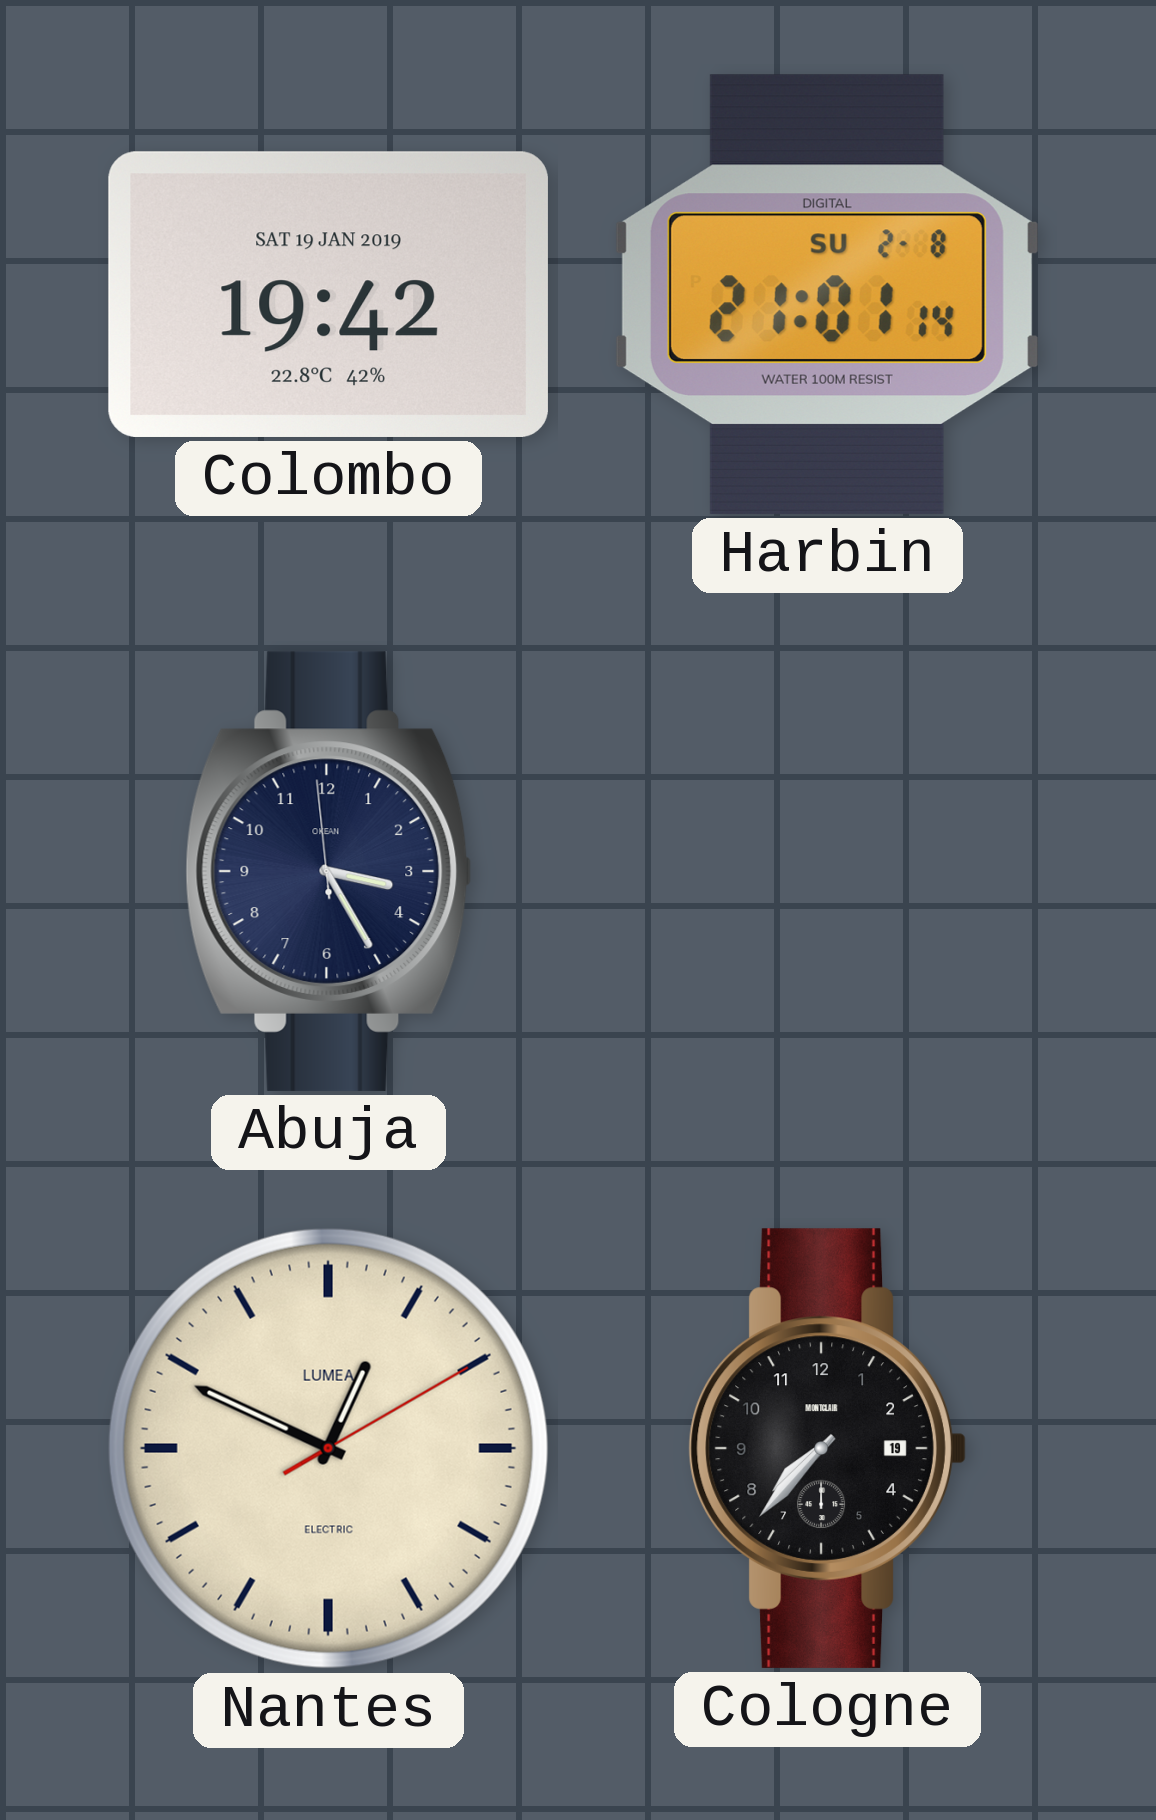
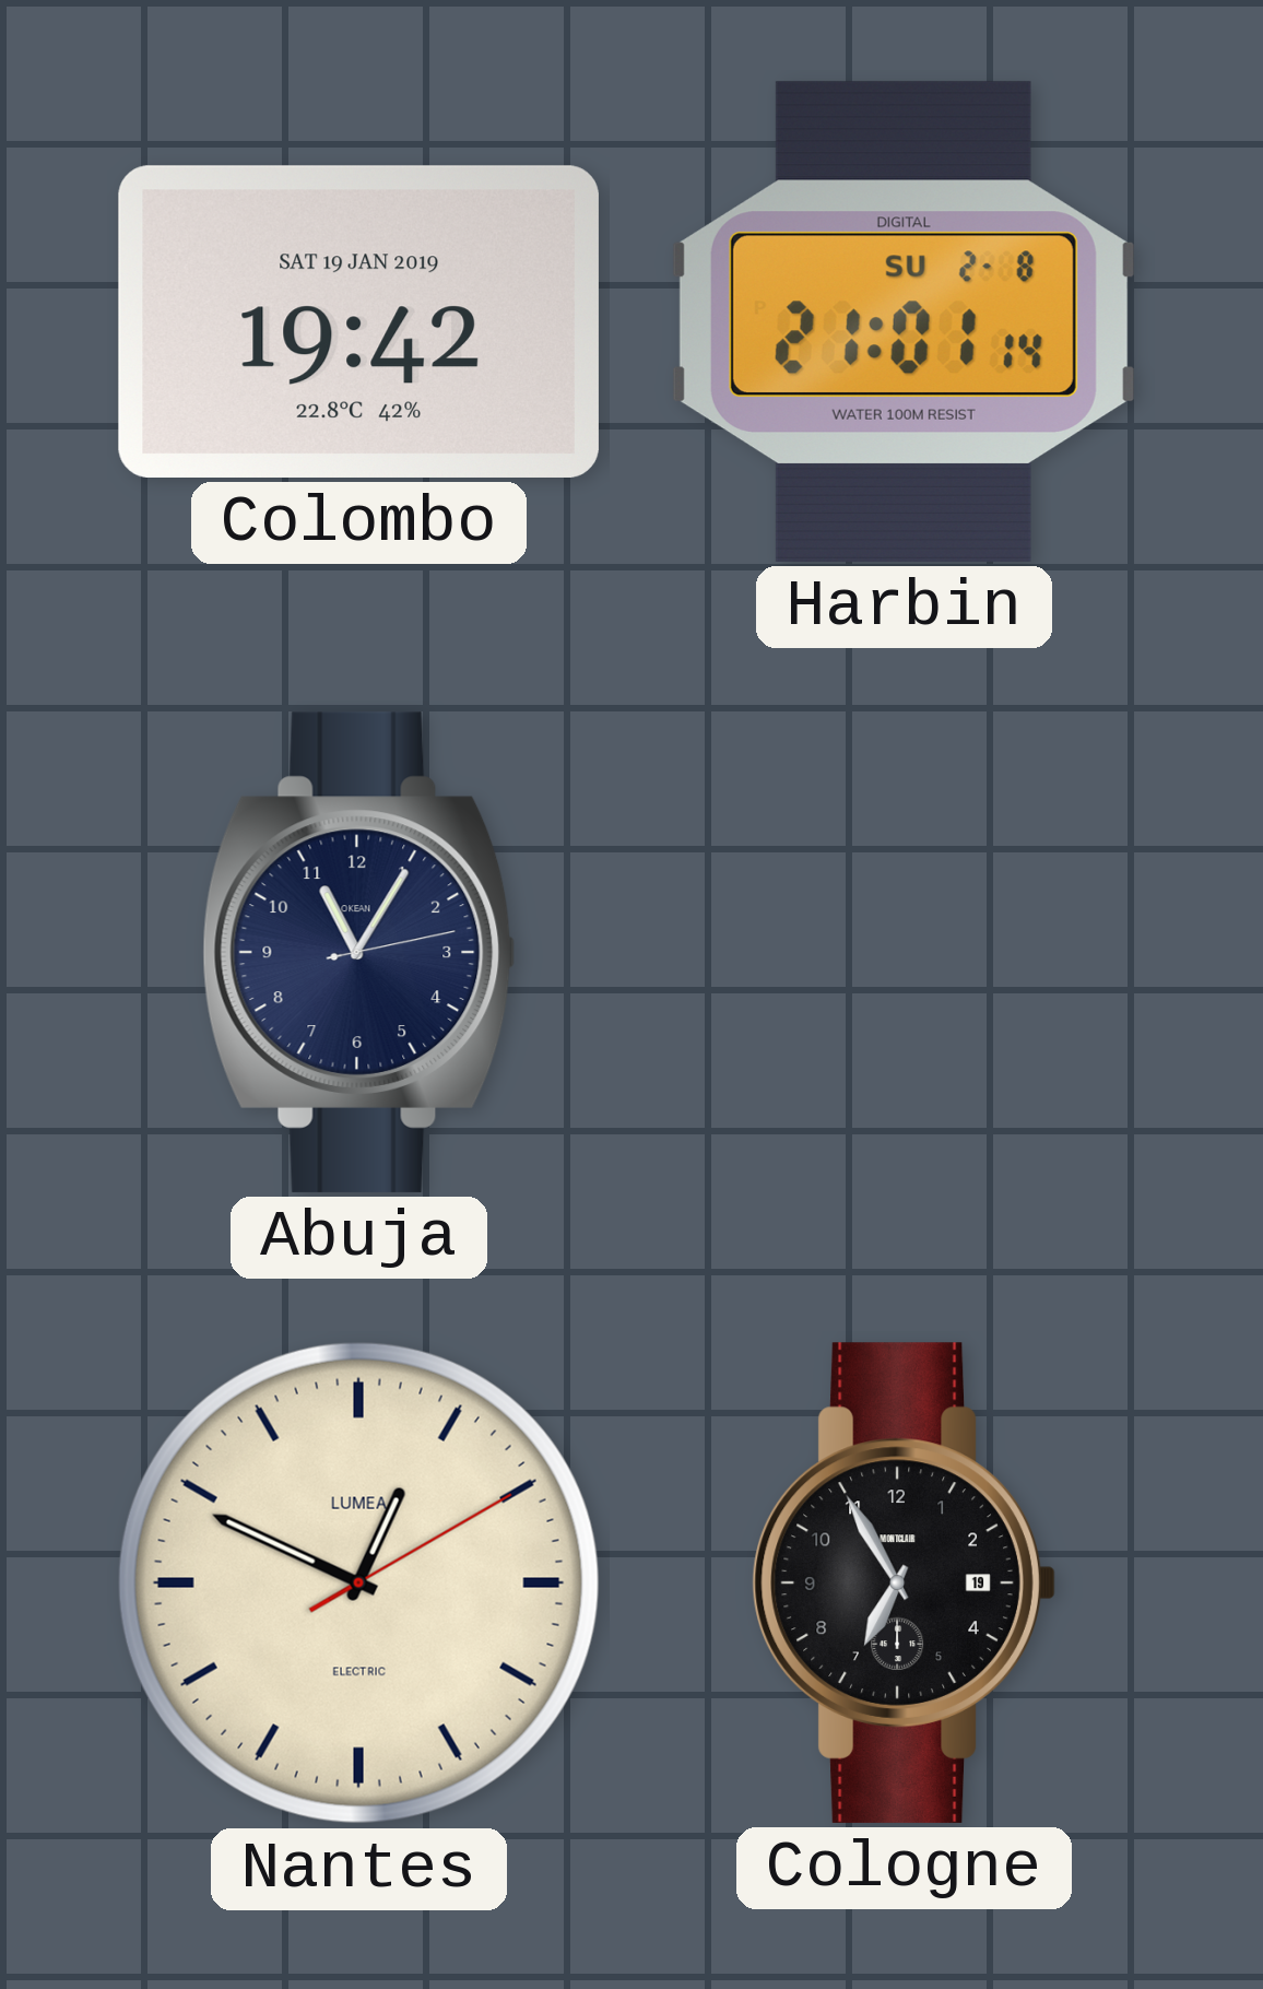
Abuja: 3:24 -> 11:05 (359, 952)
Cologne: 7:37 -> 6:55 (904, 1582)
